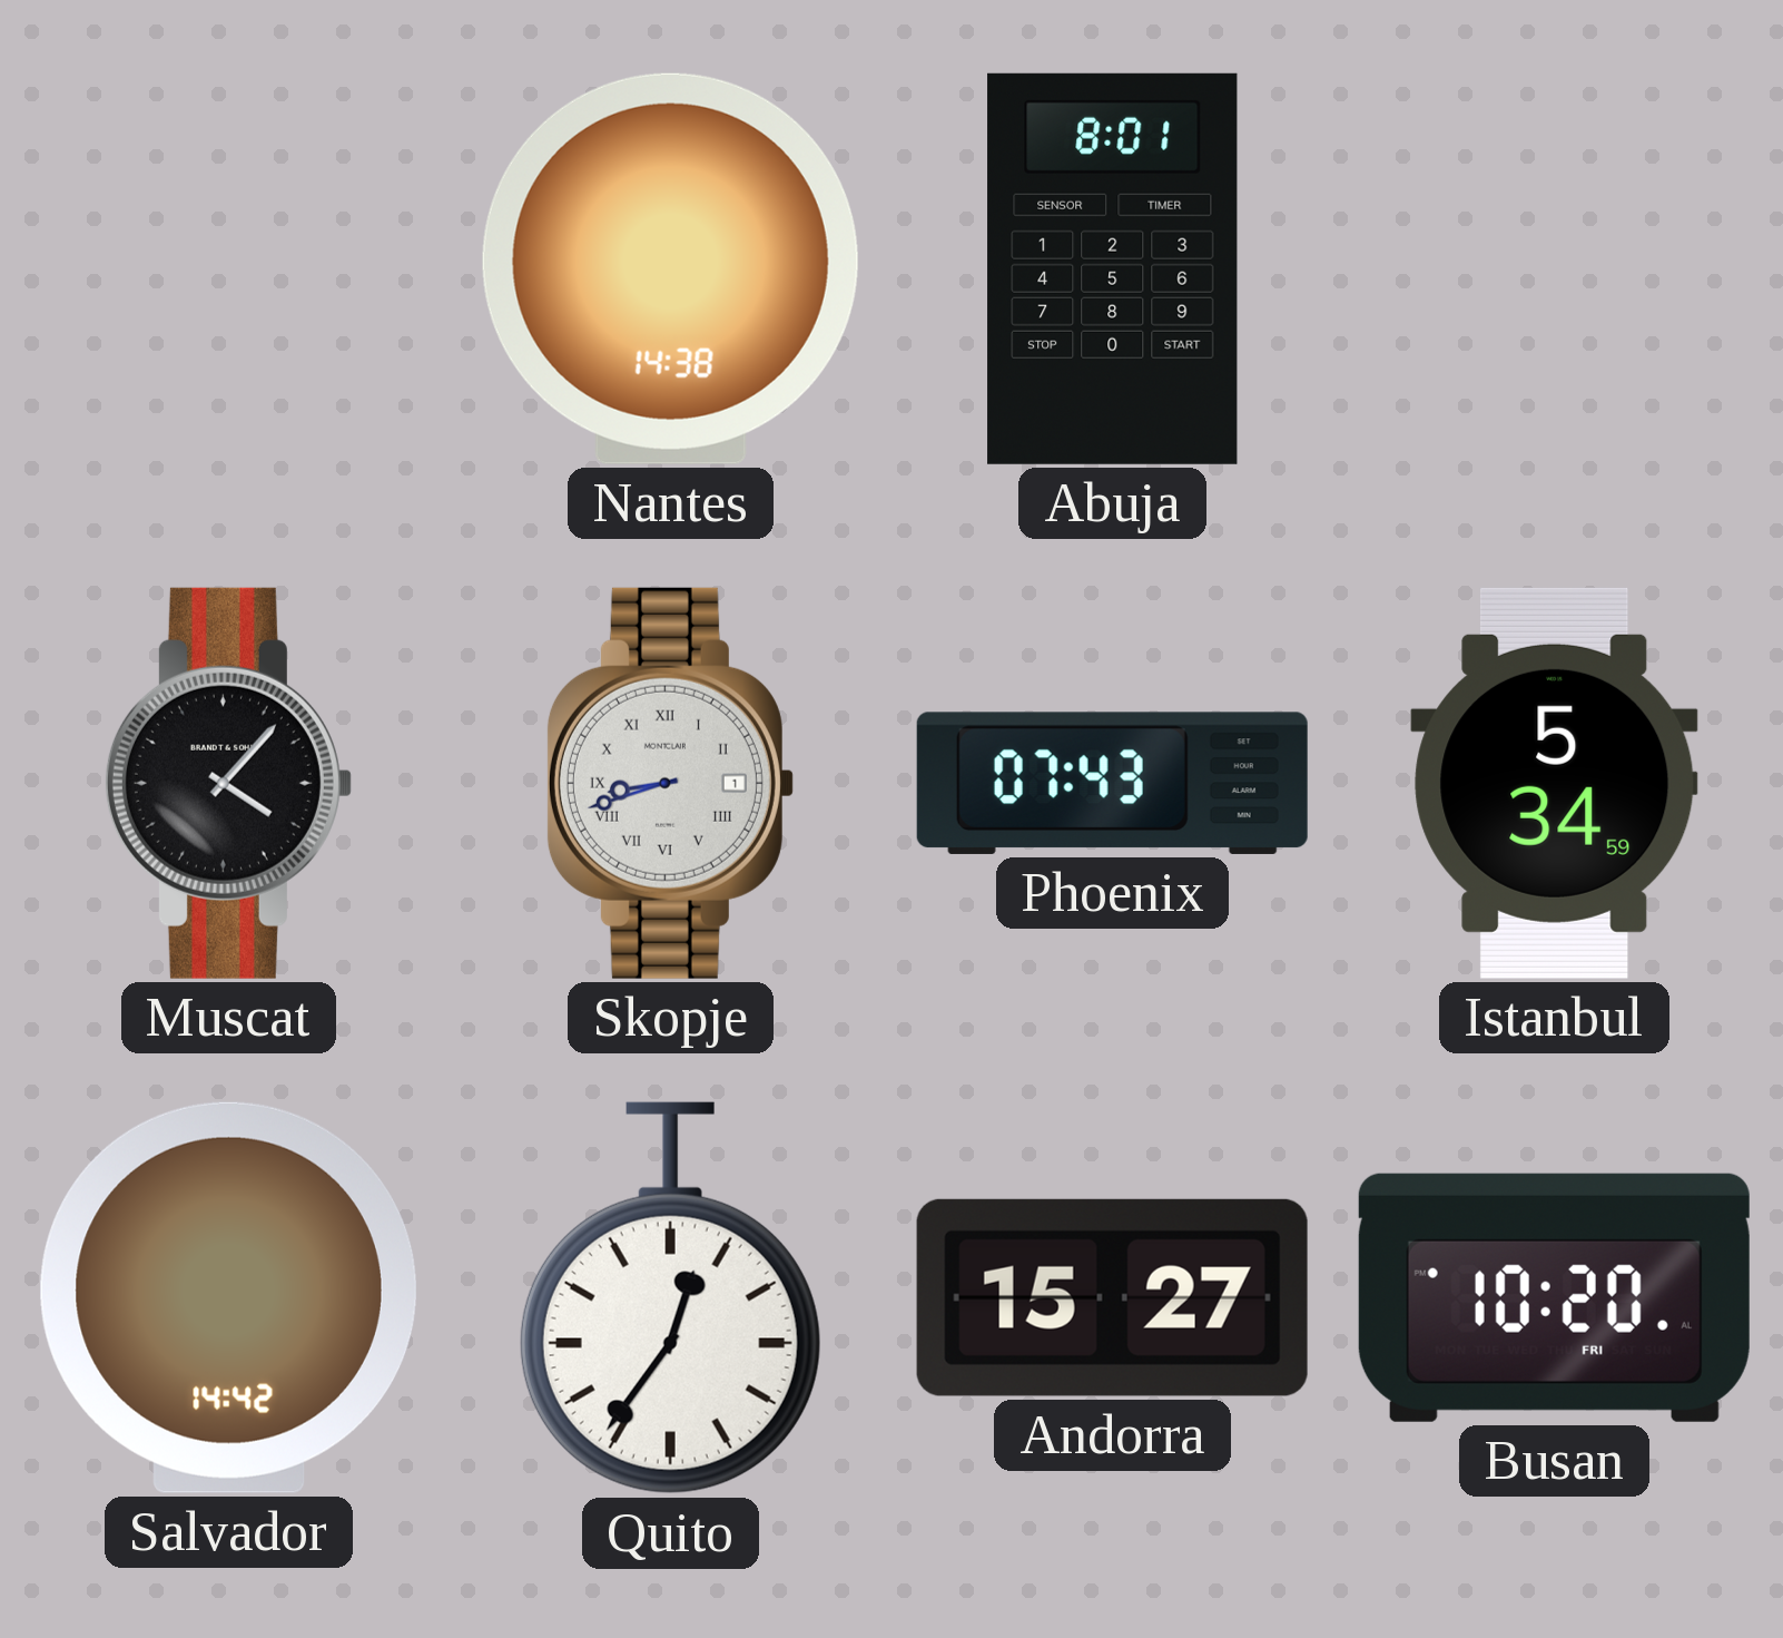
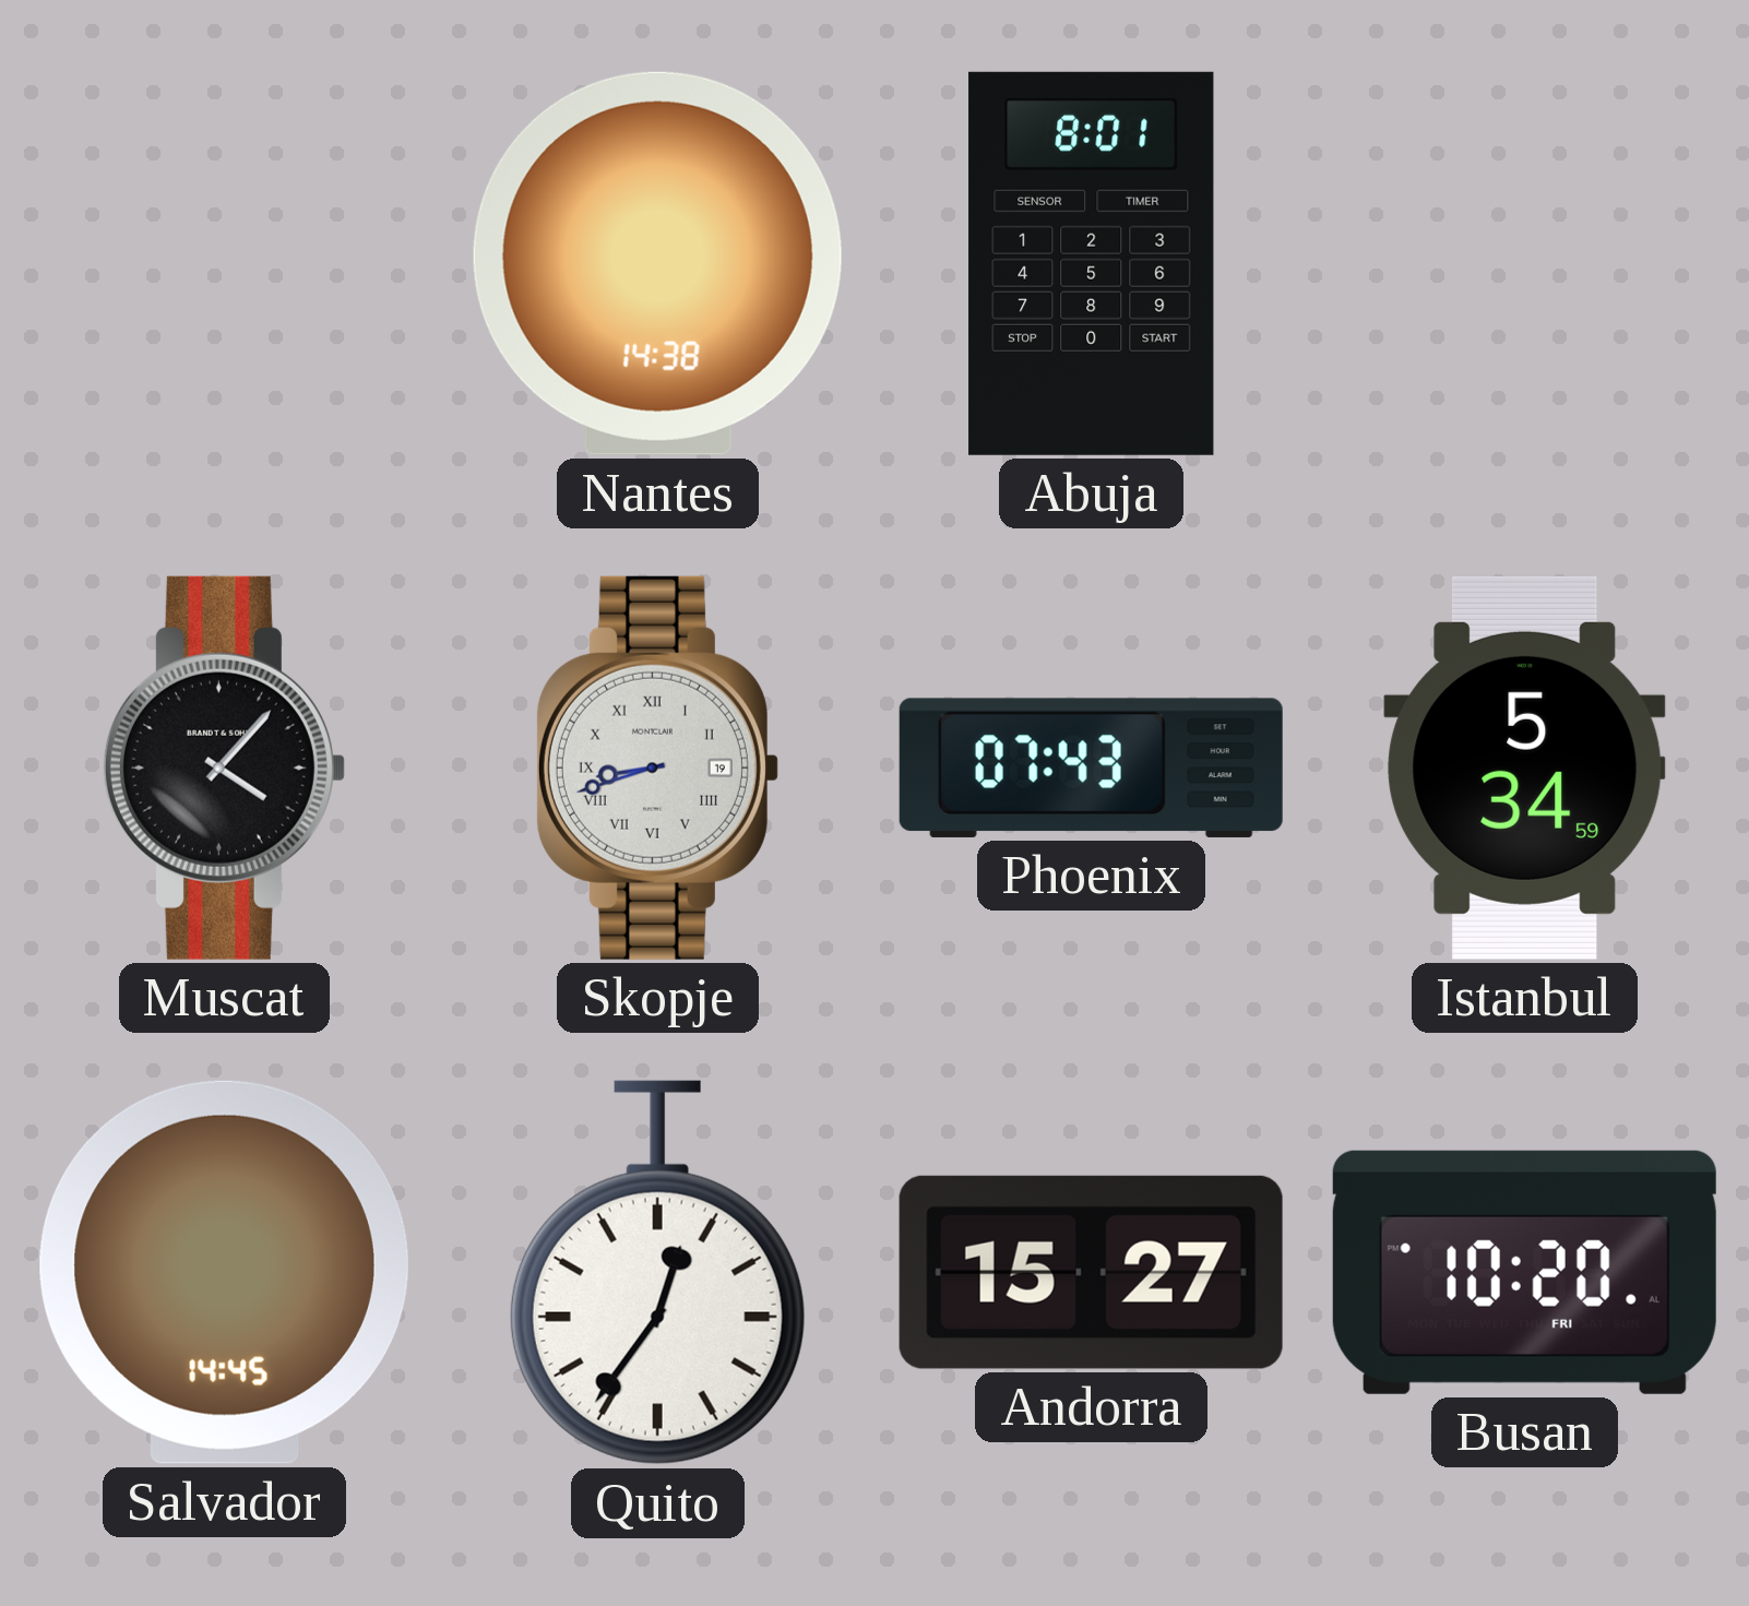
Skopje date: 1 -> 19 (657, 768)
Salvador: 14:42 -> 14:45 (224, 1272)
